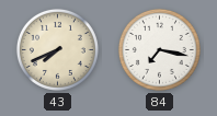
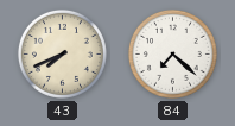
84: 7:17 -> 7:22 (172, 53)
